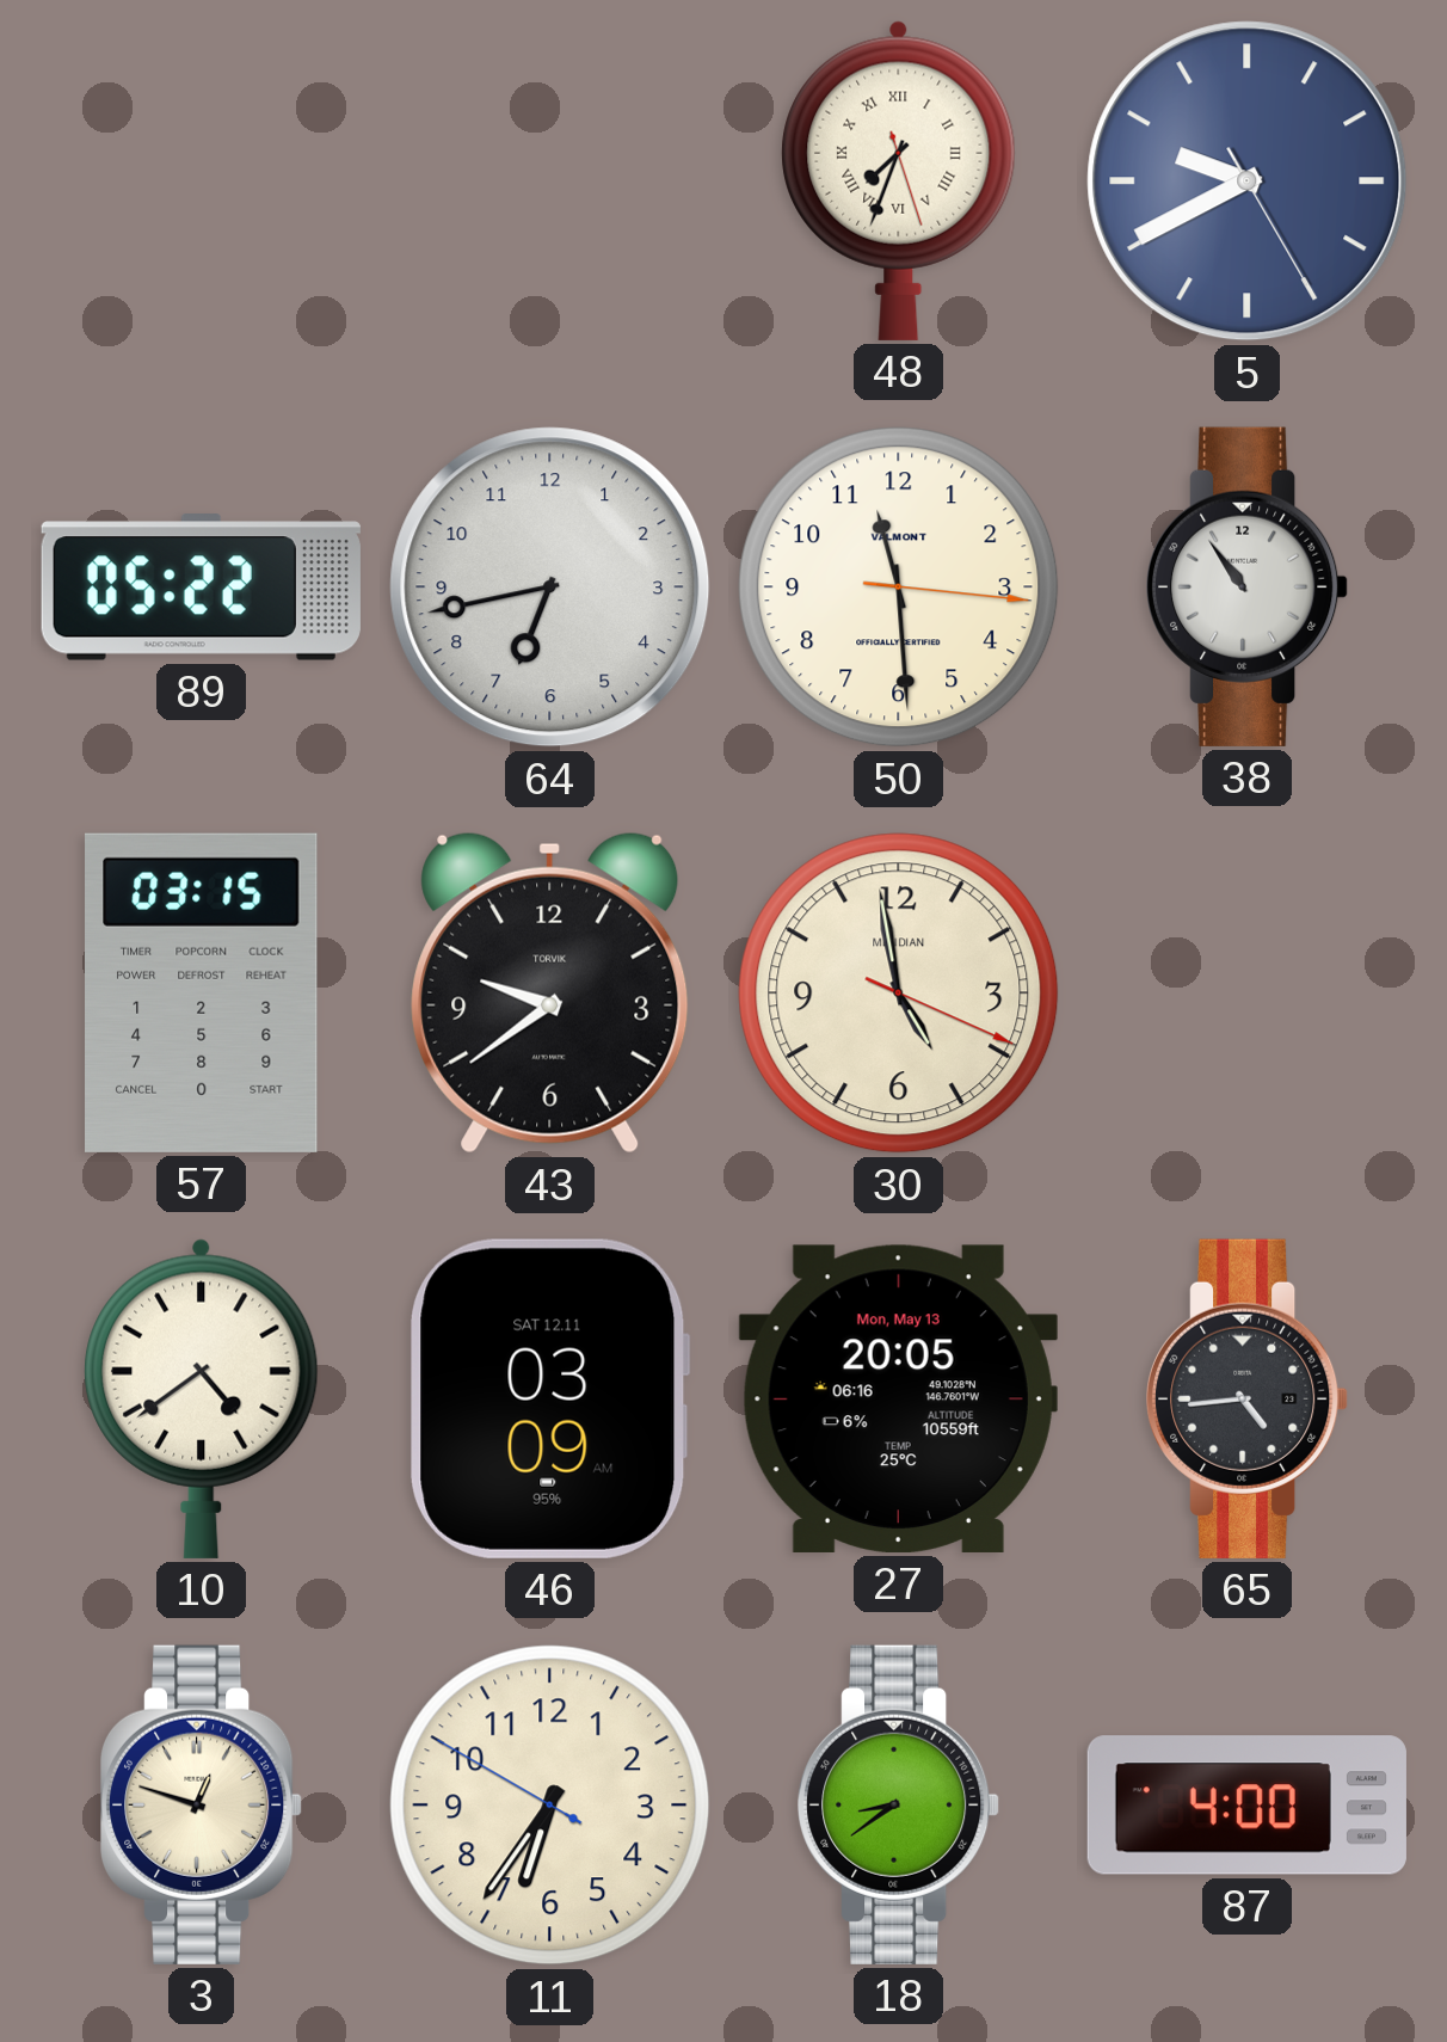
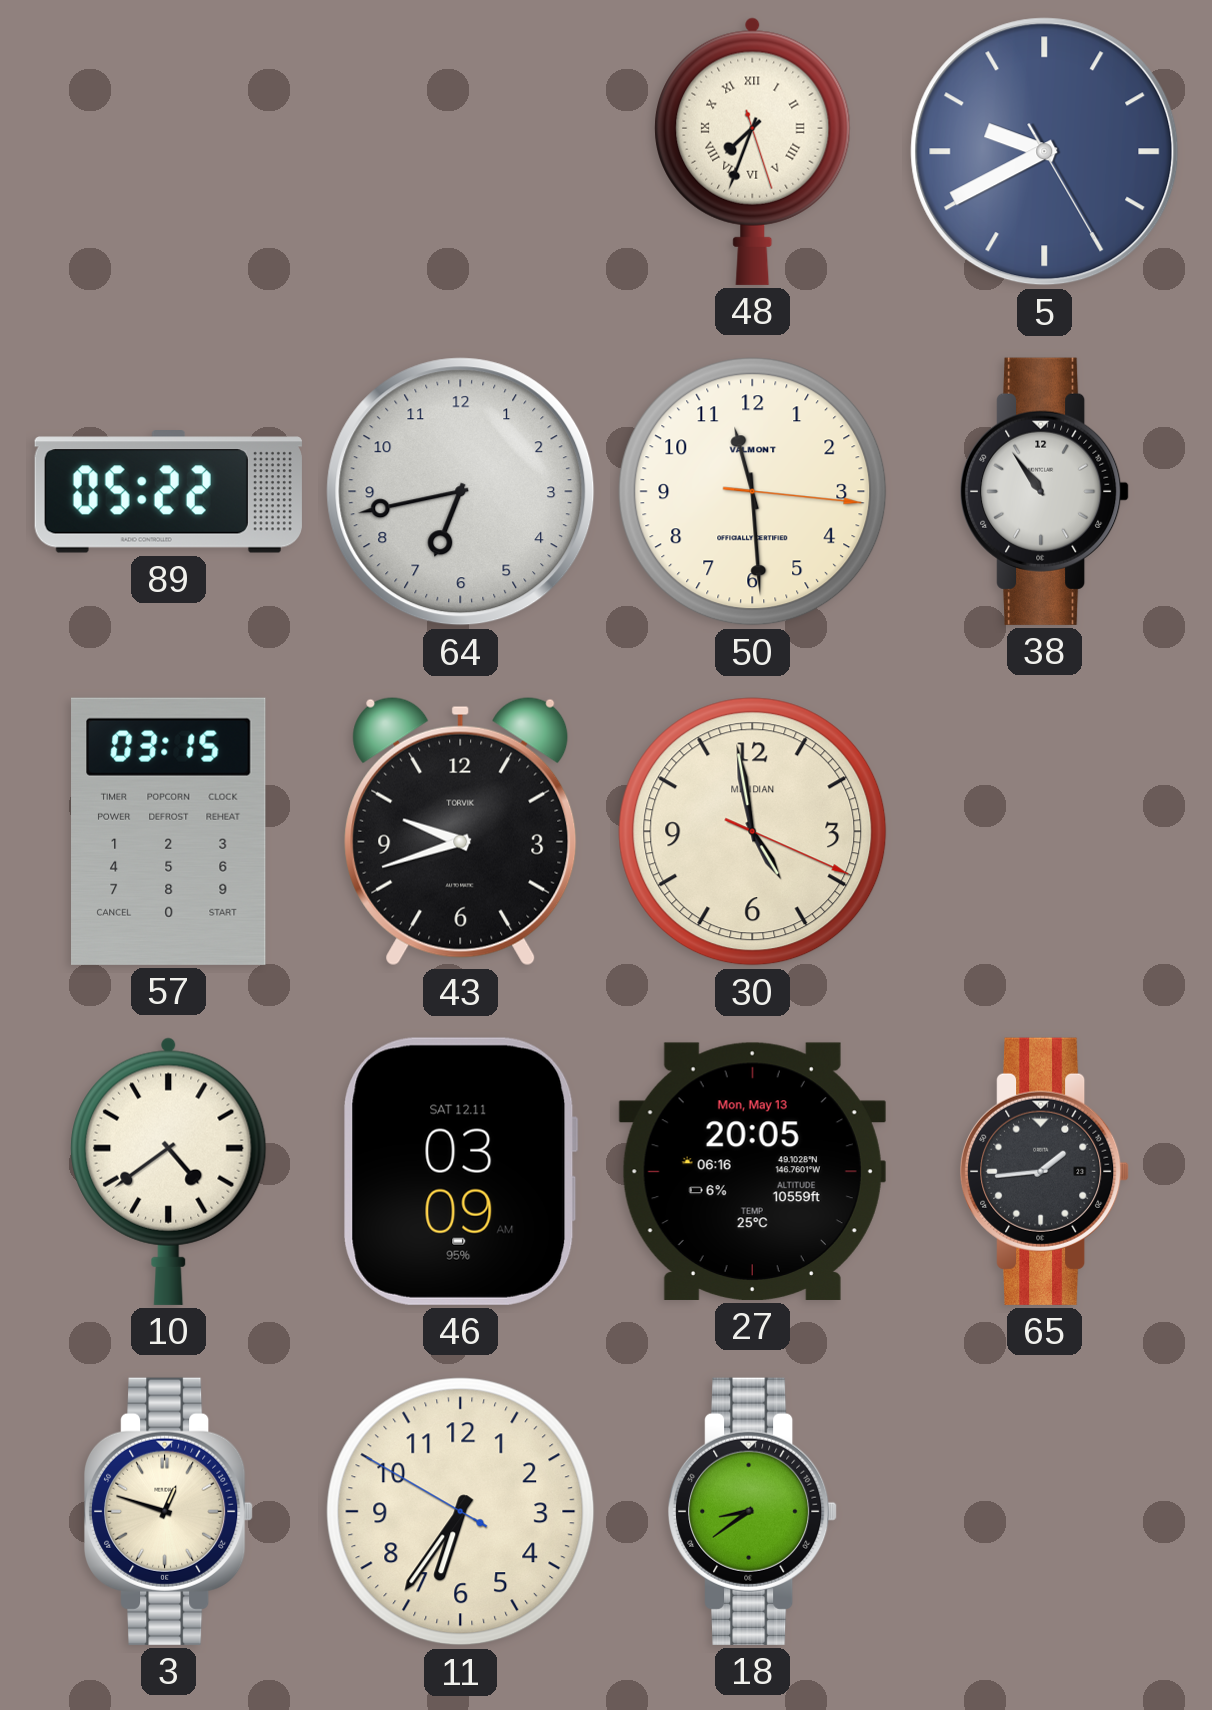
43: 9:39 -> 9:42 (461, 831)
65: 4:44 -> 1:44 (1046, 1171)
87: 4:00 -> none (1246, 1806)
